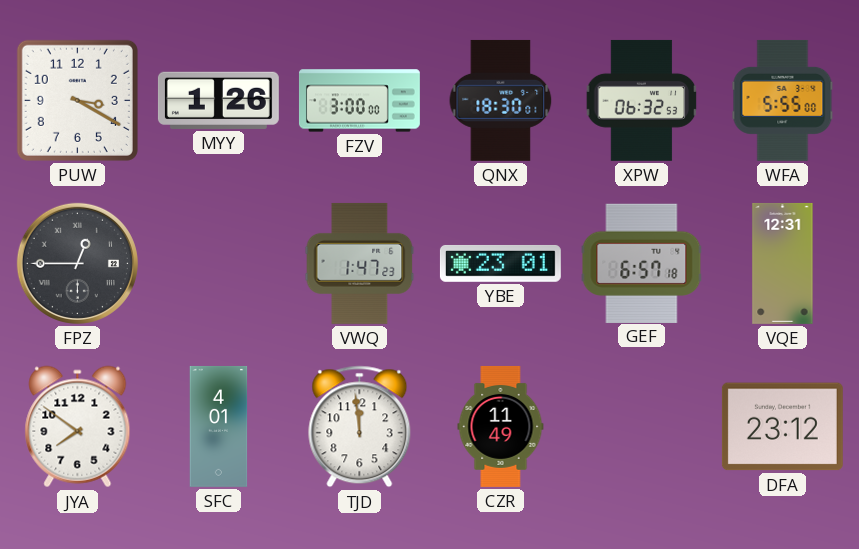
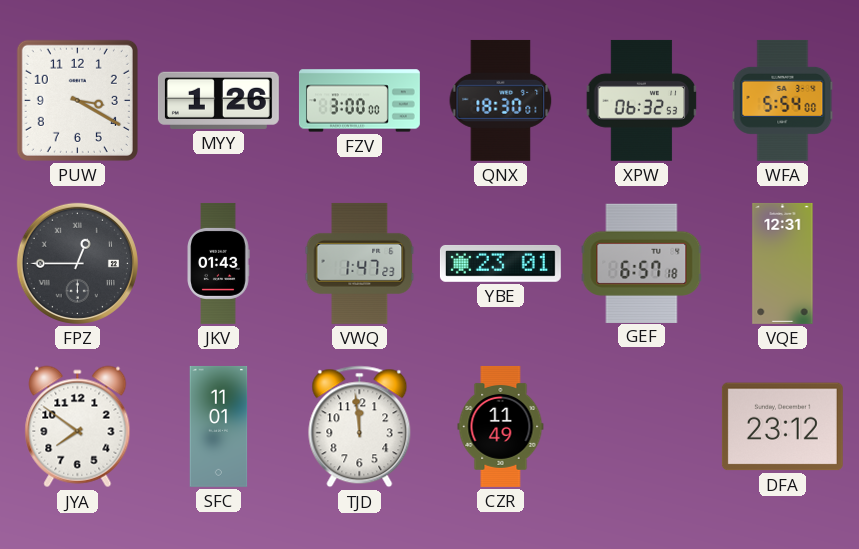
WFA: 5:55 -> 5:54 (783, 100)
JKV: none -> 01:43 (218, 263)
SFC: 4:01 -> 11:01 (219, 426)
